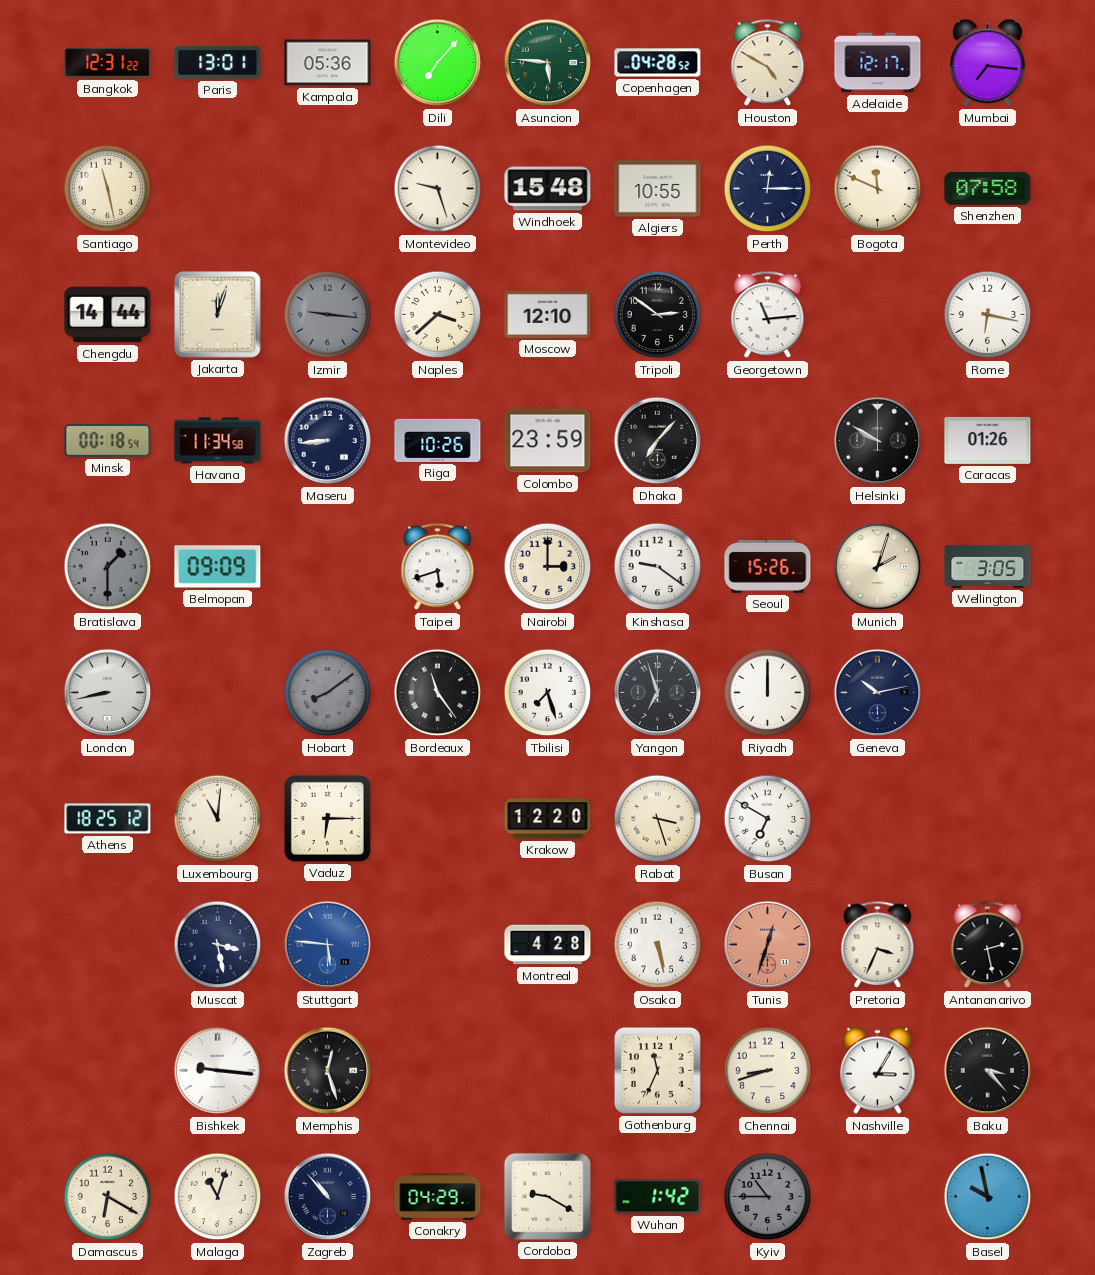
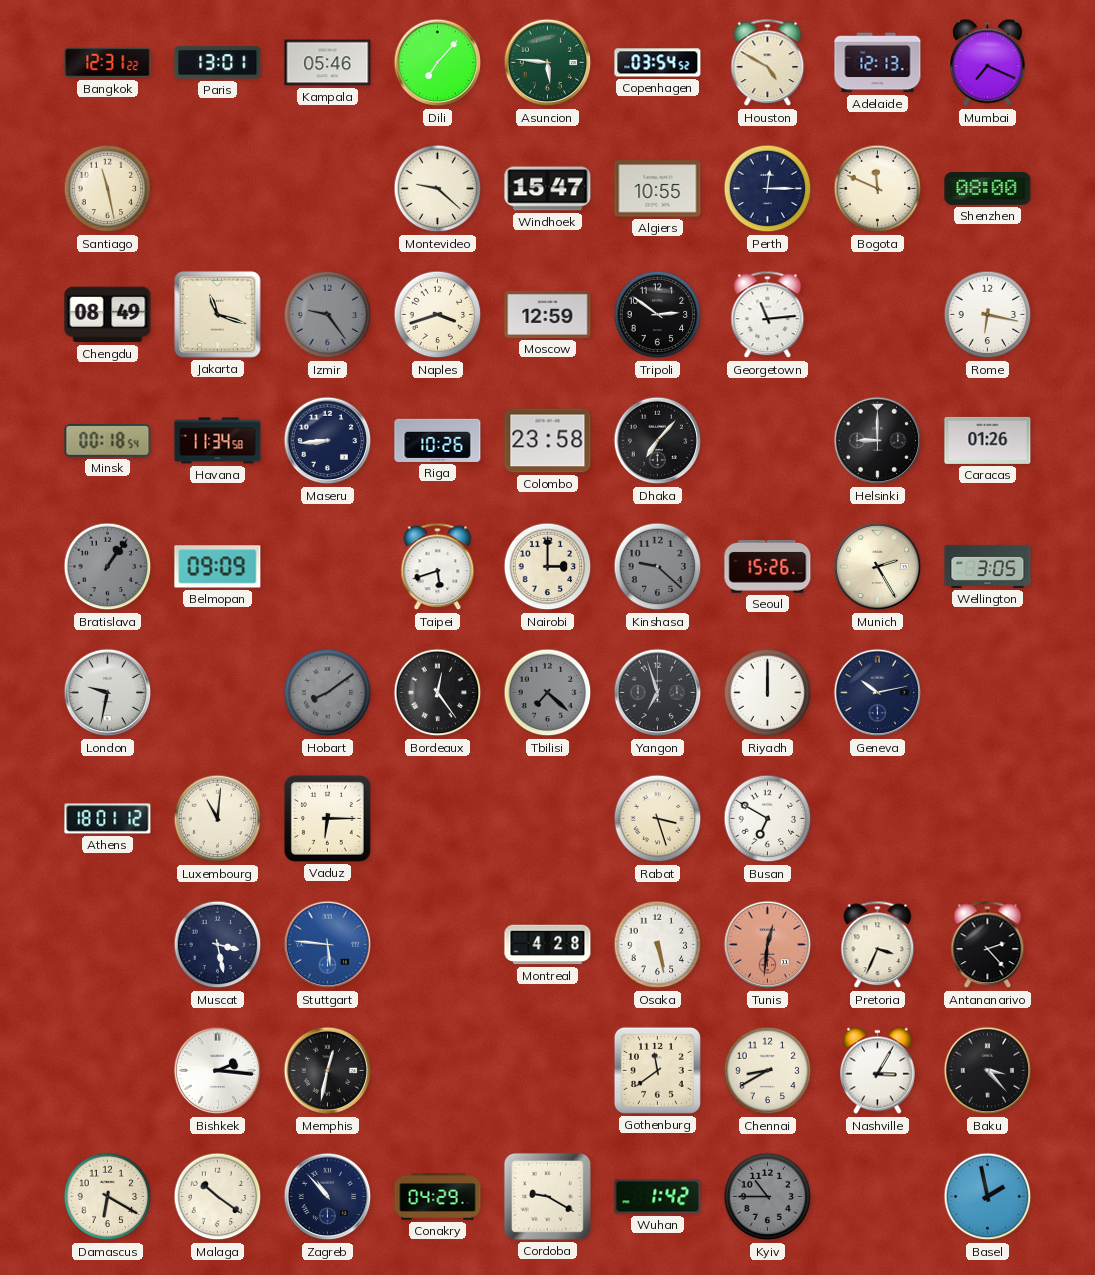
Kampala: 05:36 -> 05:46 (328, 63)
Copenhagen: 04:28 -> 03:54 (658, 63)
Adelaide: 12:17 -> 12:13 (878, 63)
Mumbai: 7:16 -> 7:19 (988, 63)
Montevideo: 9:27 -> 9:22 (438, 189)
Windhoek: 15:48 -> 15:47 (548, 189)
Shenzhen: 07:58 -> 08:00 (988, 189)
Chengdu: 14:44 -> 08:49 (108, 315)
Jakarta: 12:03 -> 11:18 (218, 315)
Izmir: 9:16 -> 9:24 (328, 315)
Naples: 3:38 -> 3:42 (438, 315)
Moscow: 12:10 -> 12:59 (548, 314)
Colombo: 23:59 -> 23:58 (548, 441)
Helsinki: 9:50 -> 9:00 (878, 441)
Bratislava: 1:30 -> 1:06 (108, 567)
Kinshasa: 9:21 -> 9:22 (658, 567)
Kinshasa dial: white -> grey (658, 567)
Munich: 2:03 -> 2:25 (878, 567)
London: 8:43 -> 9:32 (108, 693)
Bordeaux: 11:24 -> 12:24 (438, 693)
Tbilisi: 7:27 -> 7:22 (548, 693)
Tbilisi dial: white -> grey (548, 693)
Athens: 18:25 -> 18:01 (108, 819)
Krakow: 12:20 -> none (548, 819)
Tunis: 12:33 -> 12:31 (768, 945)
Antananarivo: 2:28 -> 2:23 (988, 945)
Bishkek: 9:16 -> 2:16 (218, 1071)
Memphis: 12:27 -> 12:32 (328, 1071)
Gothenburg: 11:34 -> 11:39 (657, 1070)
Chennai: 8:42 -> 8:40 (768, 1071)
Malaga: 11:03 -> 10:21 (218, 1197)
Basel: 9:58 -> 1:58 (988, 1197)
